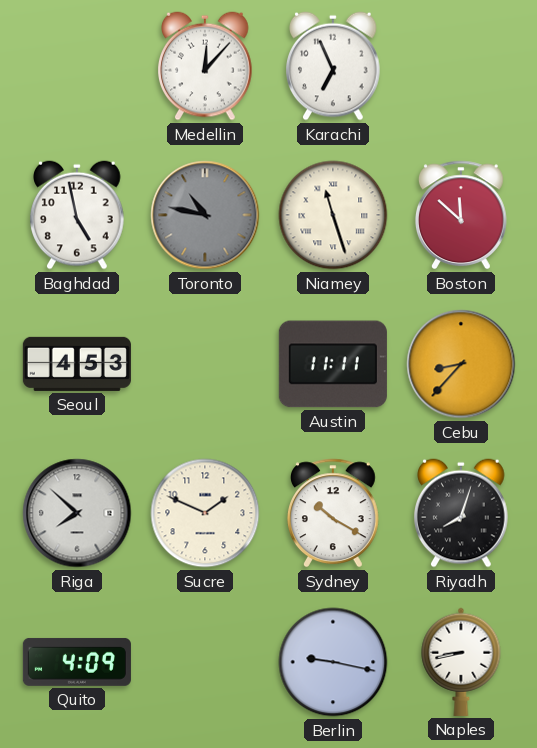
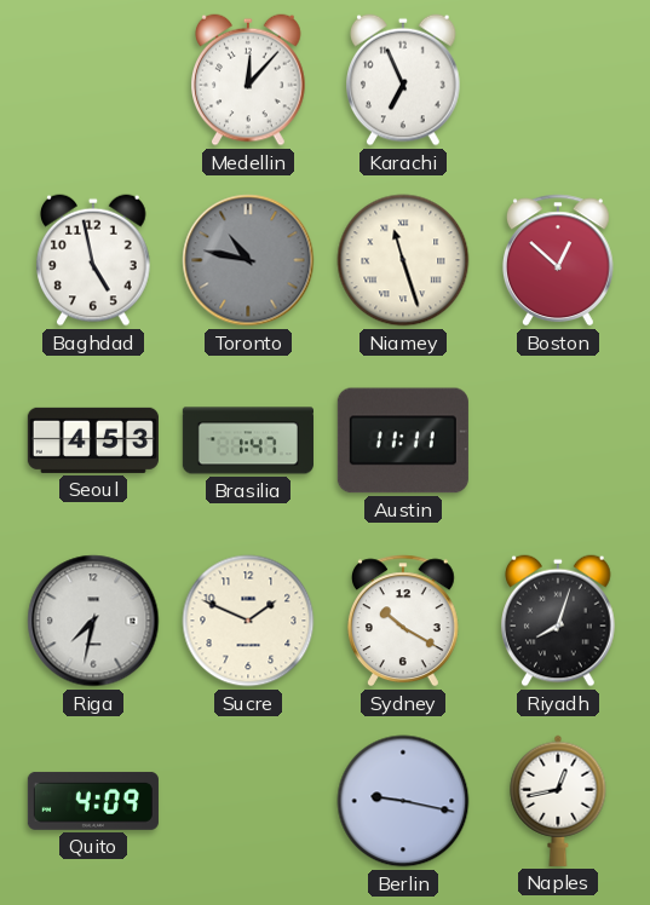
Boston: 11:52 -> 12:52 (558, 260)
Brasilia: none -> 1:47 (248, 440)
Cebu: 8:37 -> none (461, 364)
Riga: 7:52 -> 7:32 (93, 621)
Naples: 8:43 -> 12:43 (558, 801)
